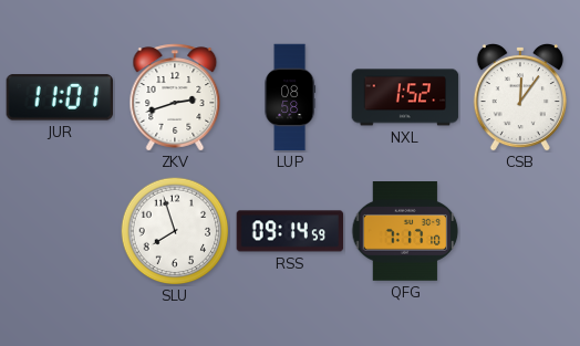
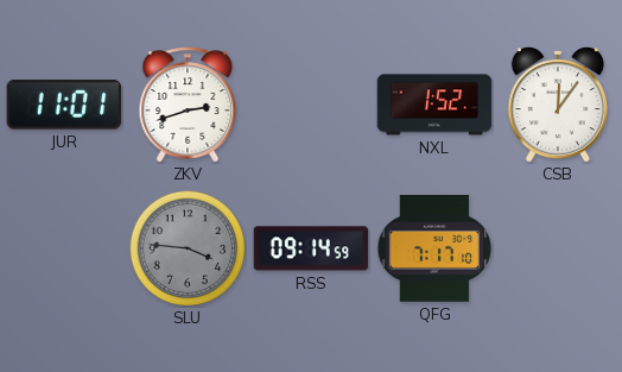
LUP: 08:58 -> none (290, 97)
SLU: 7:57 -> 3:46 (188, 248)
SLU dial: white -> grey (188, 248)
